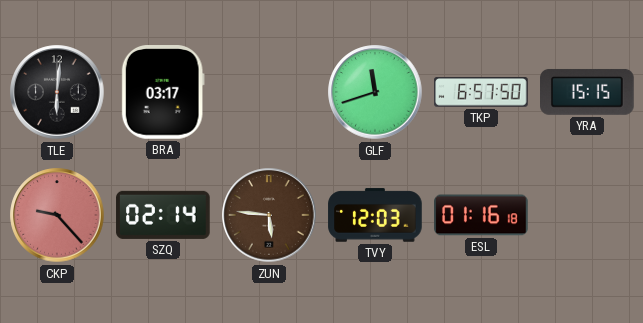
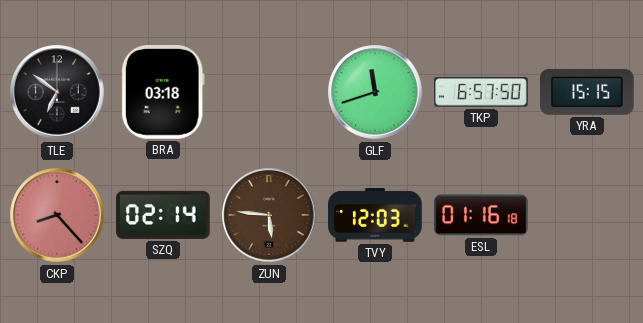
TLE: 6:01 -> 6:51 (57, 92)
BRA: 03:17 -> 03:18 (163, 93)
CKP: 9:23 -> 8:23 (57, 215)
